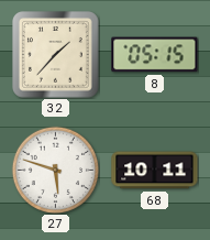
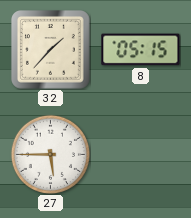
27: 5:48 -> 5:45 (50, 154)
68: 10:11 -> none (155, 171)
